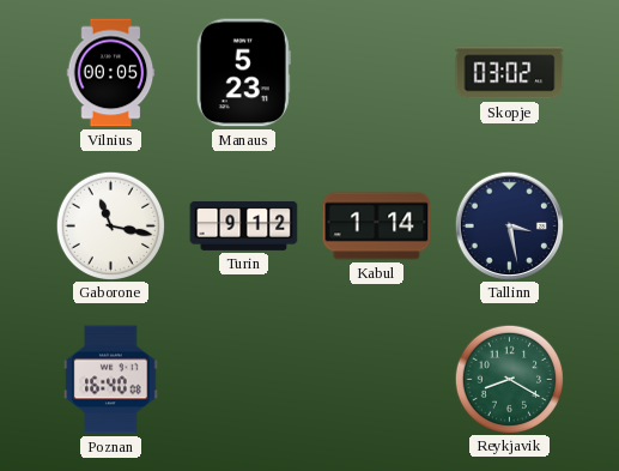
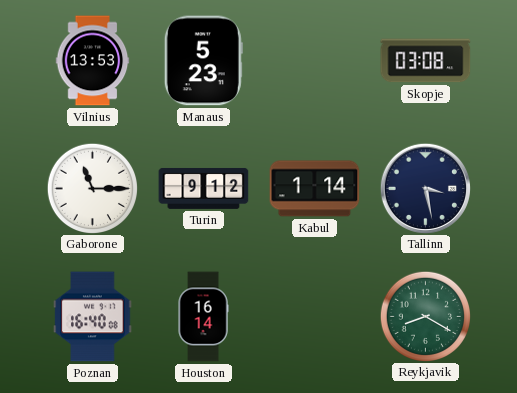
Vilnius: 00:05 -> 13:53 (93, 61)
Skopje: 03:02 -> 03:08 (426, 61)
Gaborone: 11:17 -> 11:15 (92, 188)
Houston: none -> 16:14 (203, 317)
